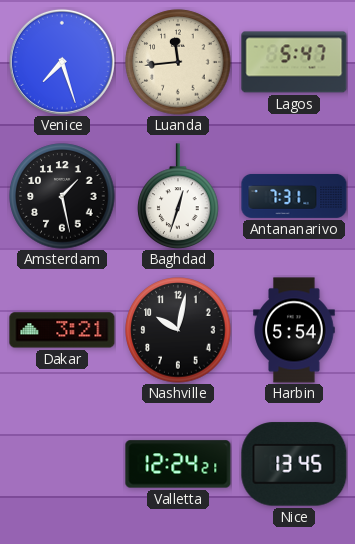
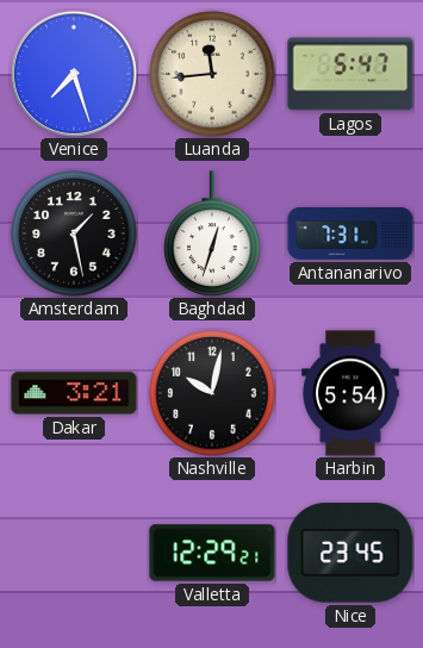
Valletta: 12:24 -> 12:29 (212, 553)
Nice: 13:45 -> 23:45 (350, 553)
